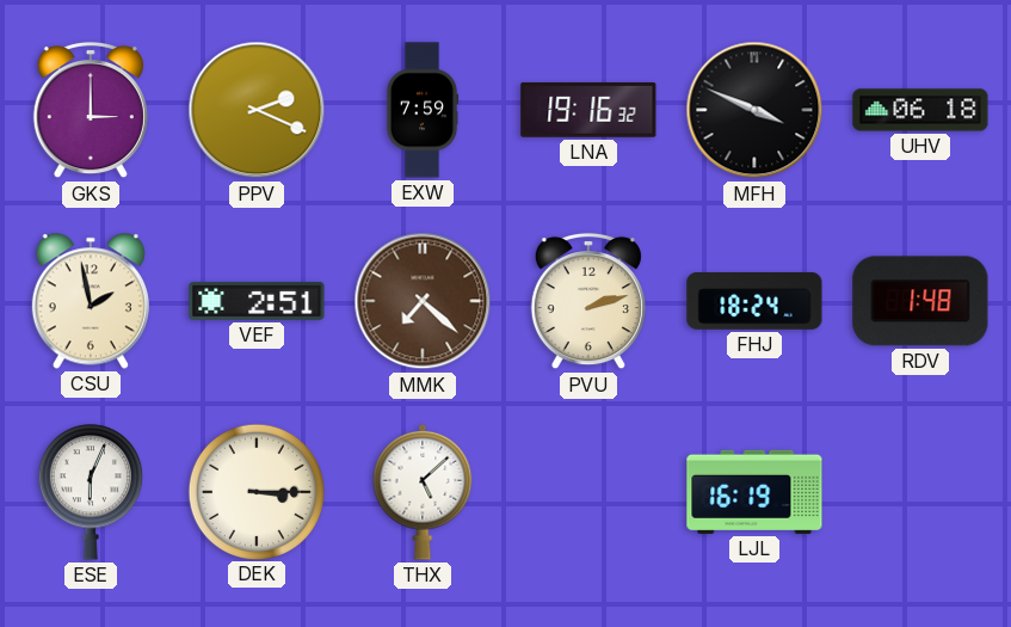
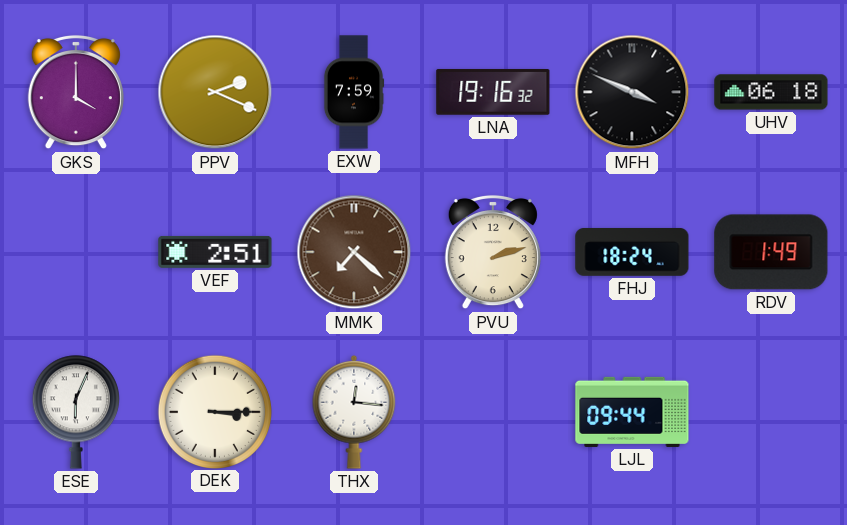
GKS: 3:00 -> 4:00 (76, 92)
CSU: 1:58 -> none (91, 301)
RDV: 1:48 -> 1:49 (771, 252)
THX: 5:08 -> 12:16 (354, 412)
LJL: 16:19 -> 09:44 (632, 412)
